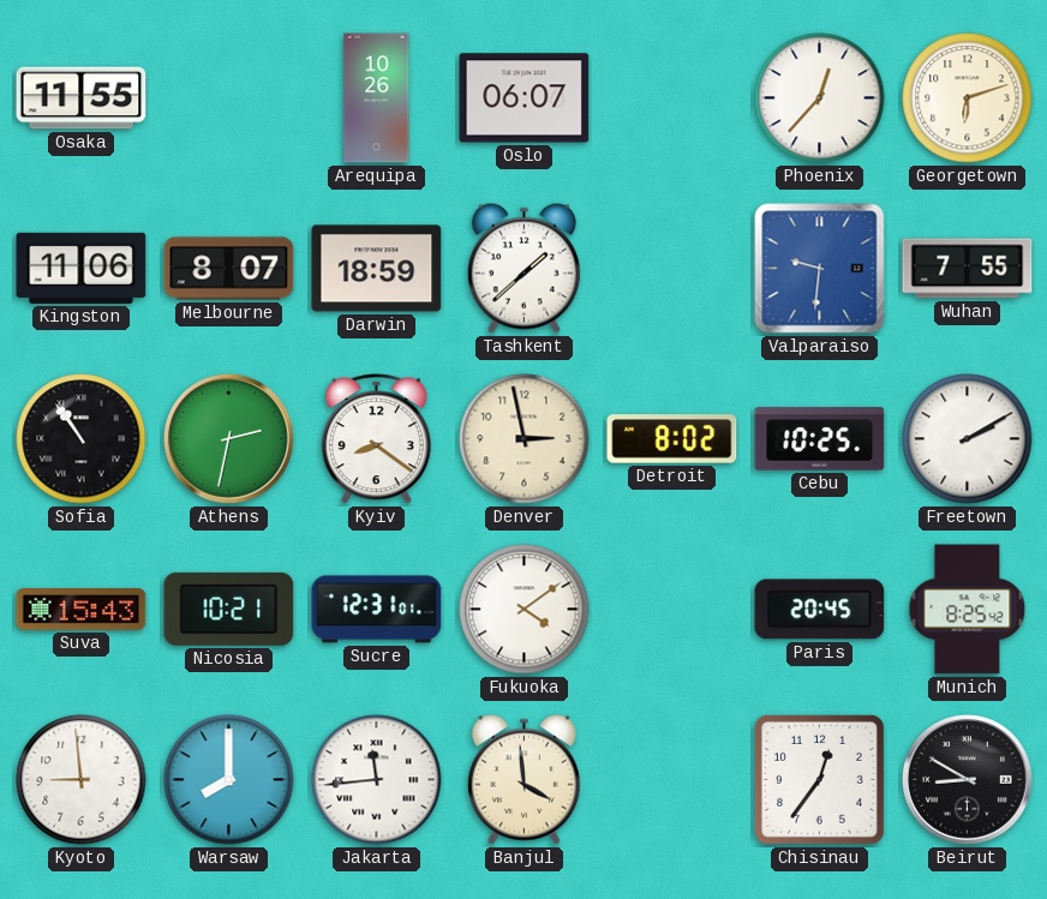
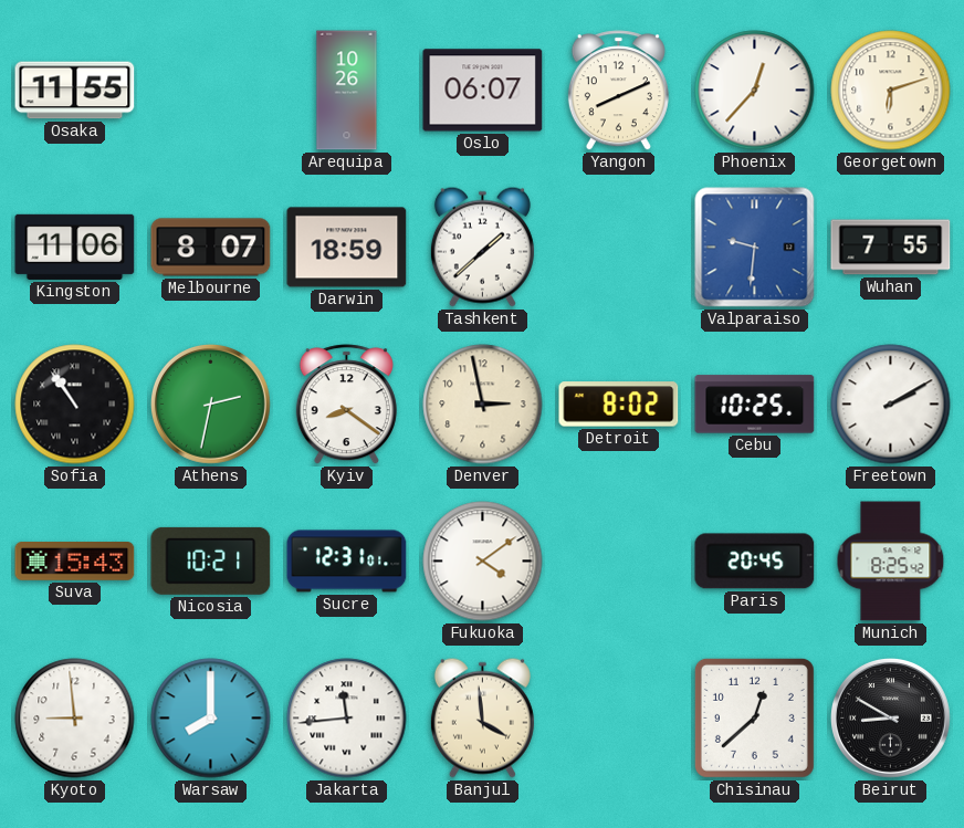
Yangon: none -> 8:11 (618, 91)
Chisinau: 12:36 -> 12:38 (754, 717)
